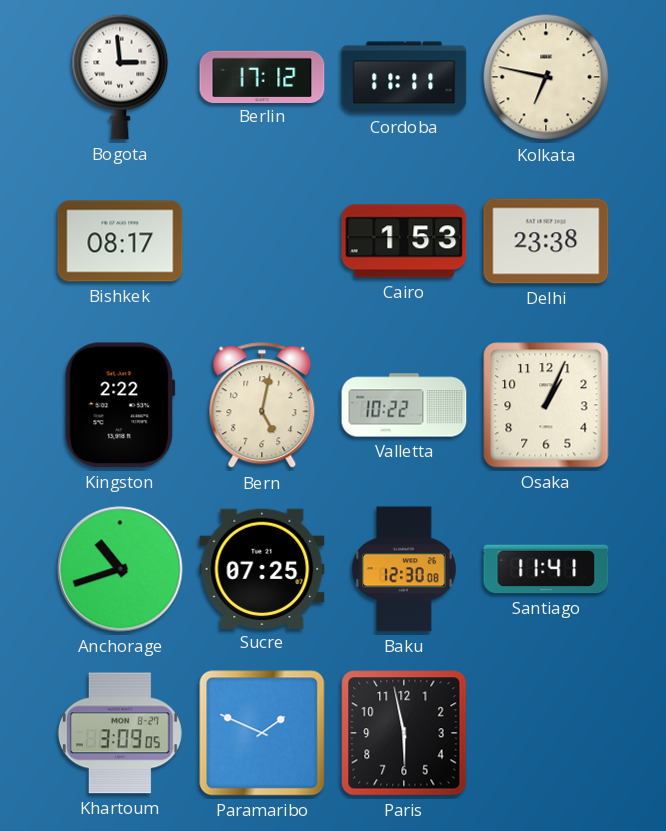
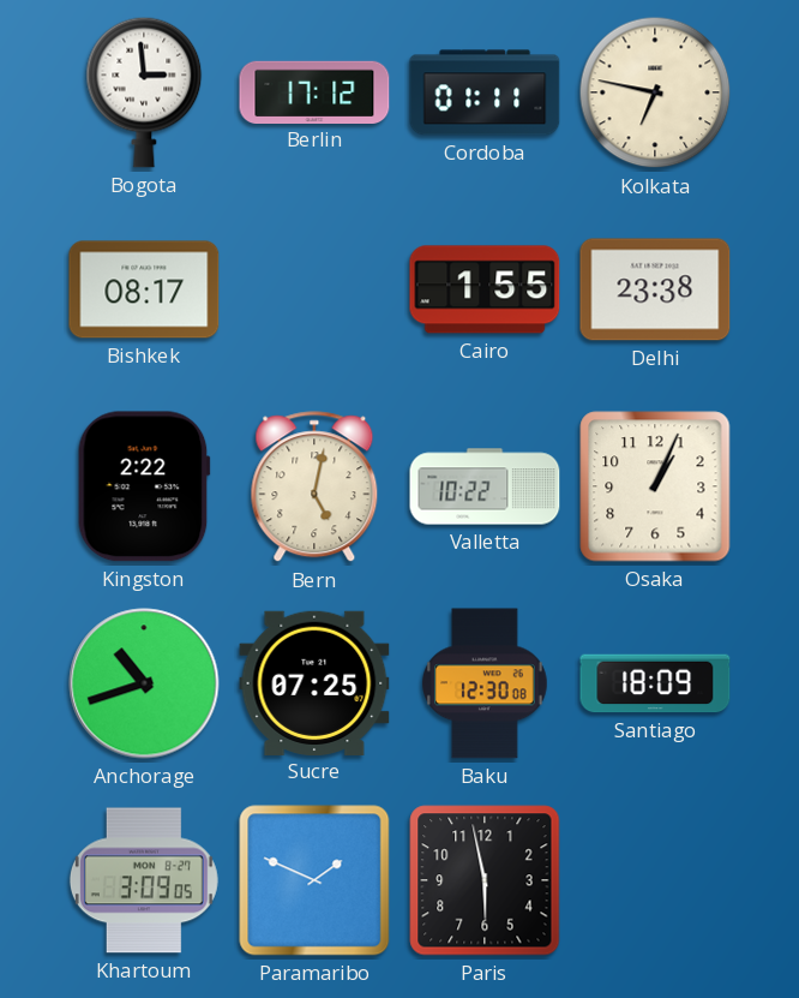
Cordoba: 11:11 -> 01:11 (485, 92)
Cairo: 1:53 -> 1:55 (485, 289)
Santiago: 11:41 -> 18:09 (655, 683)
